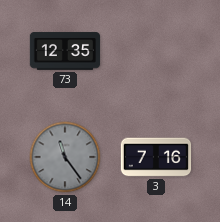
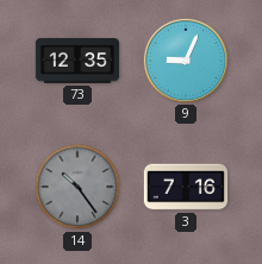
9: none -> 9:04 (185, 59)
14: 11:24 -> 10:24 (77, 187)
